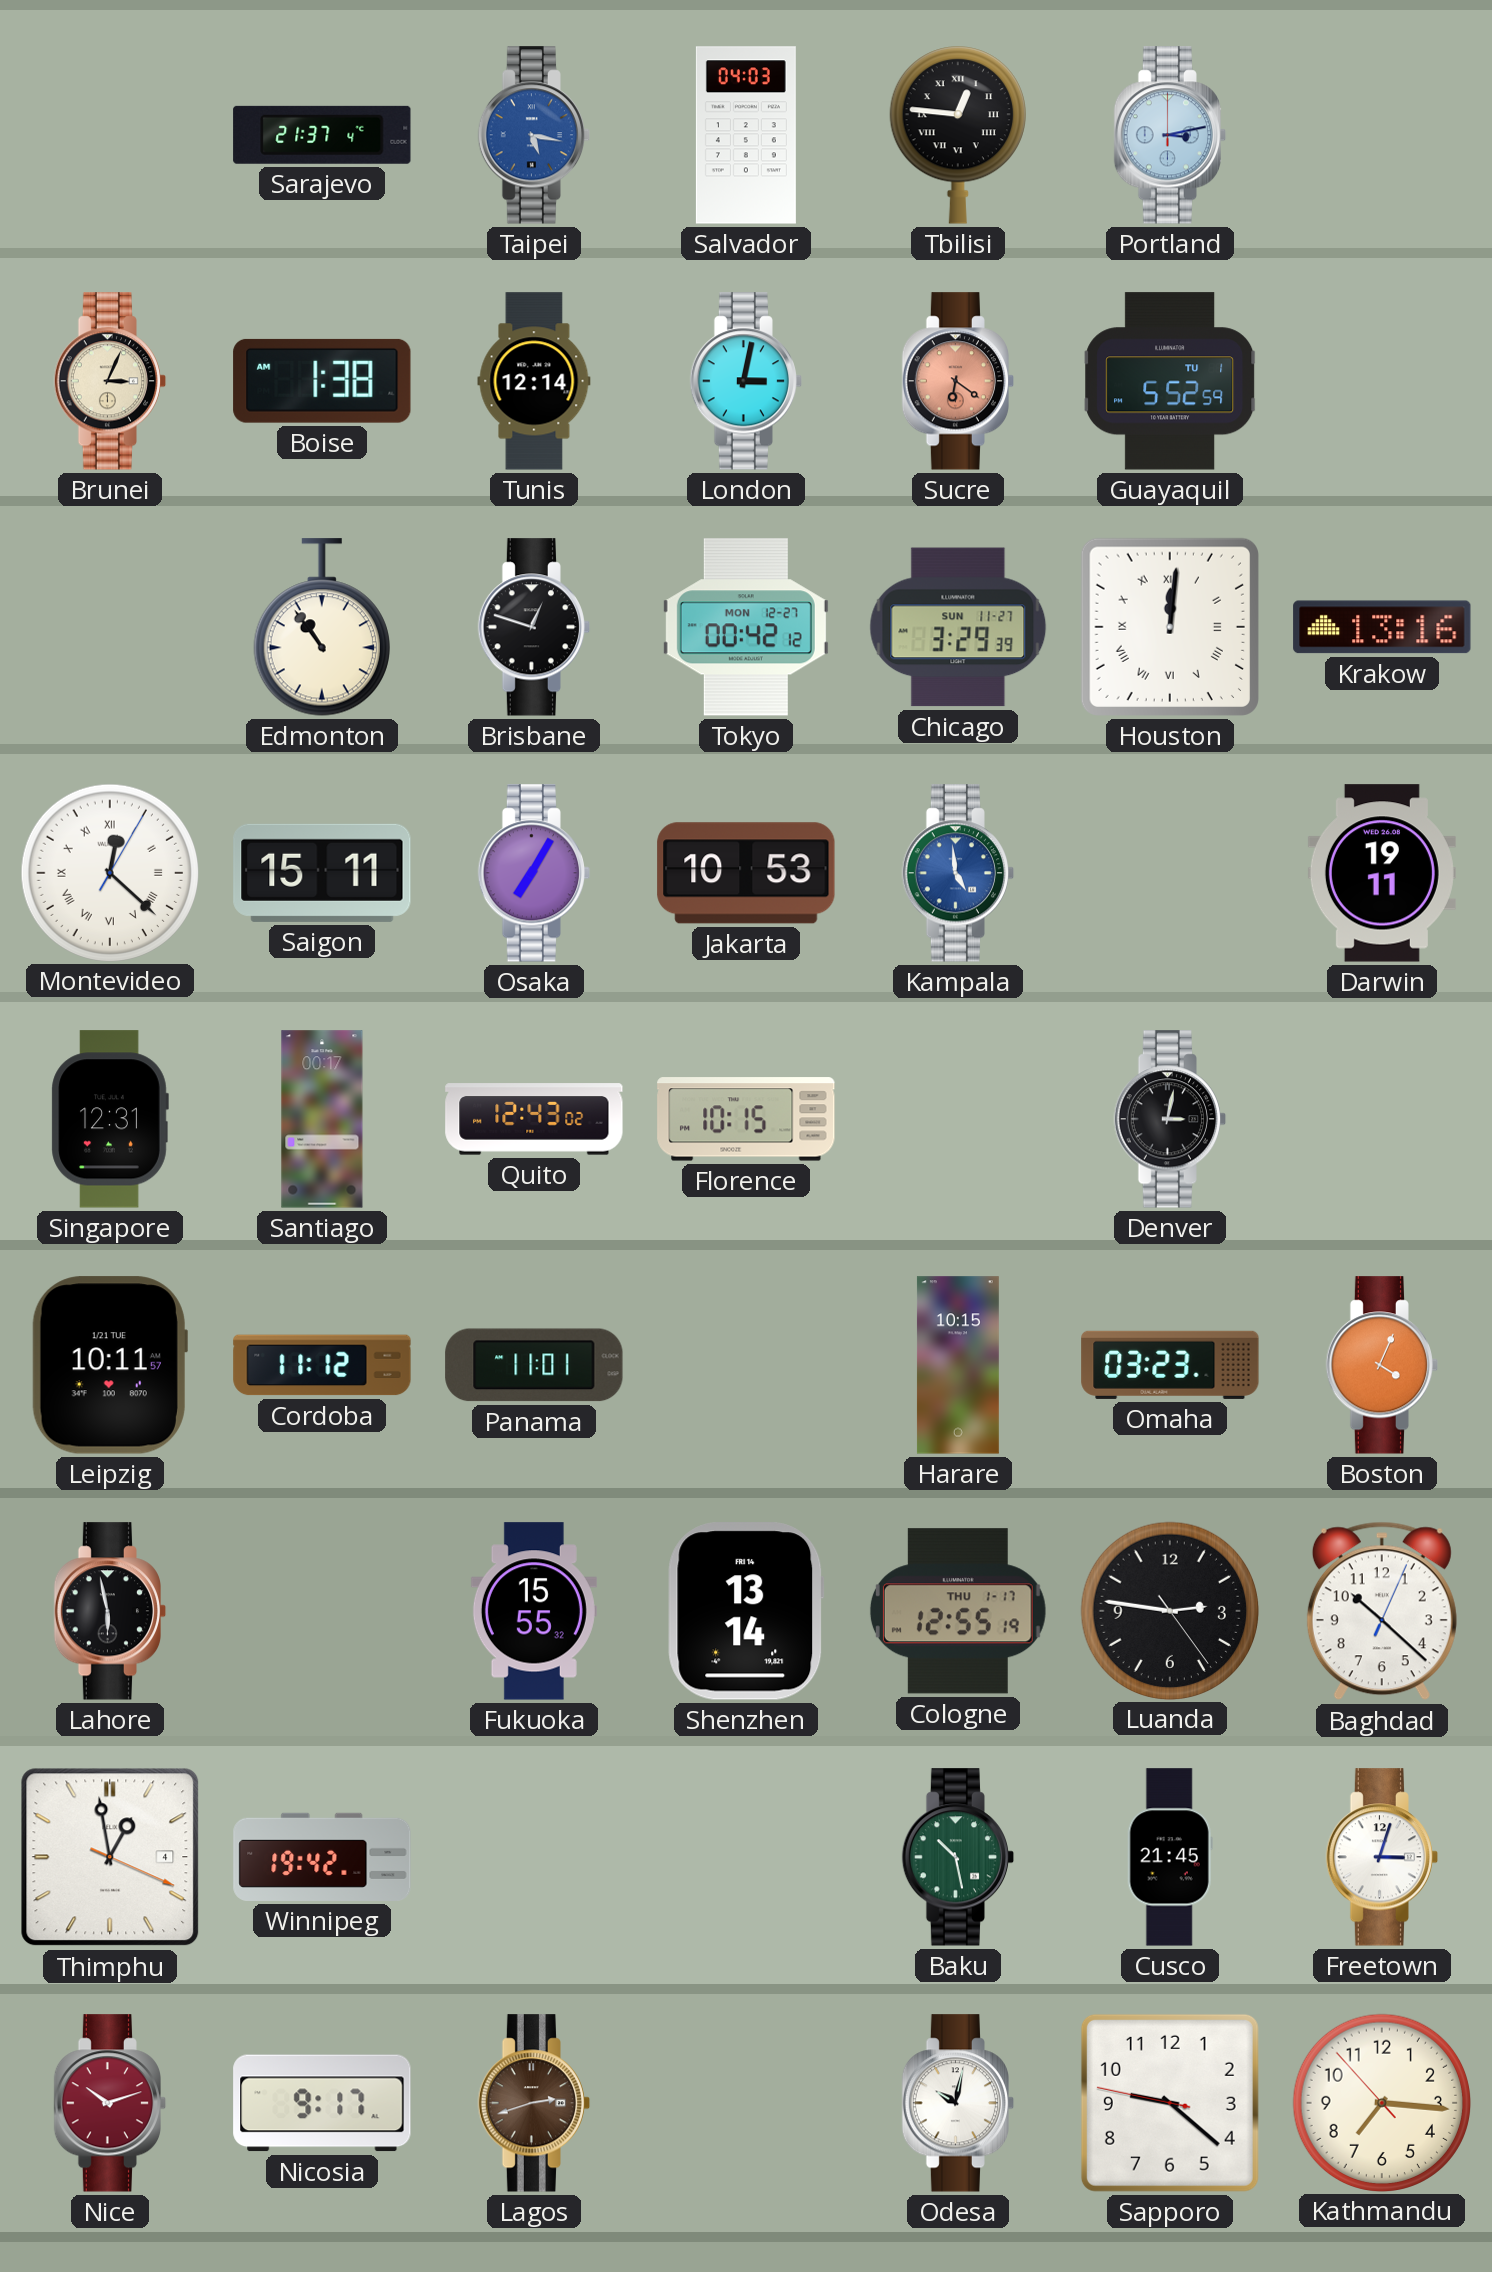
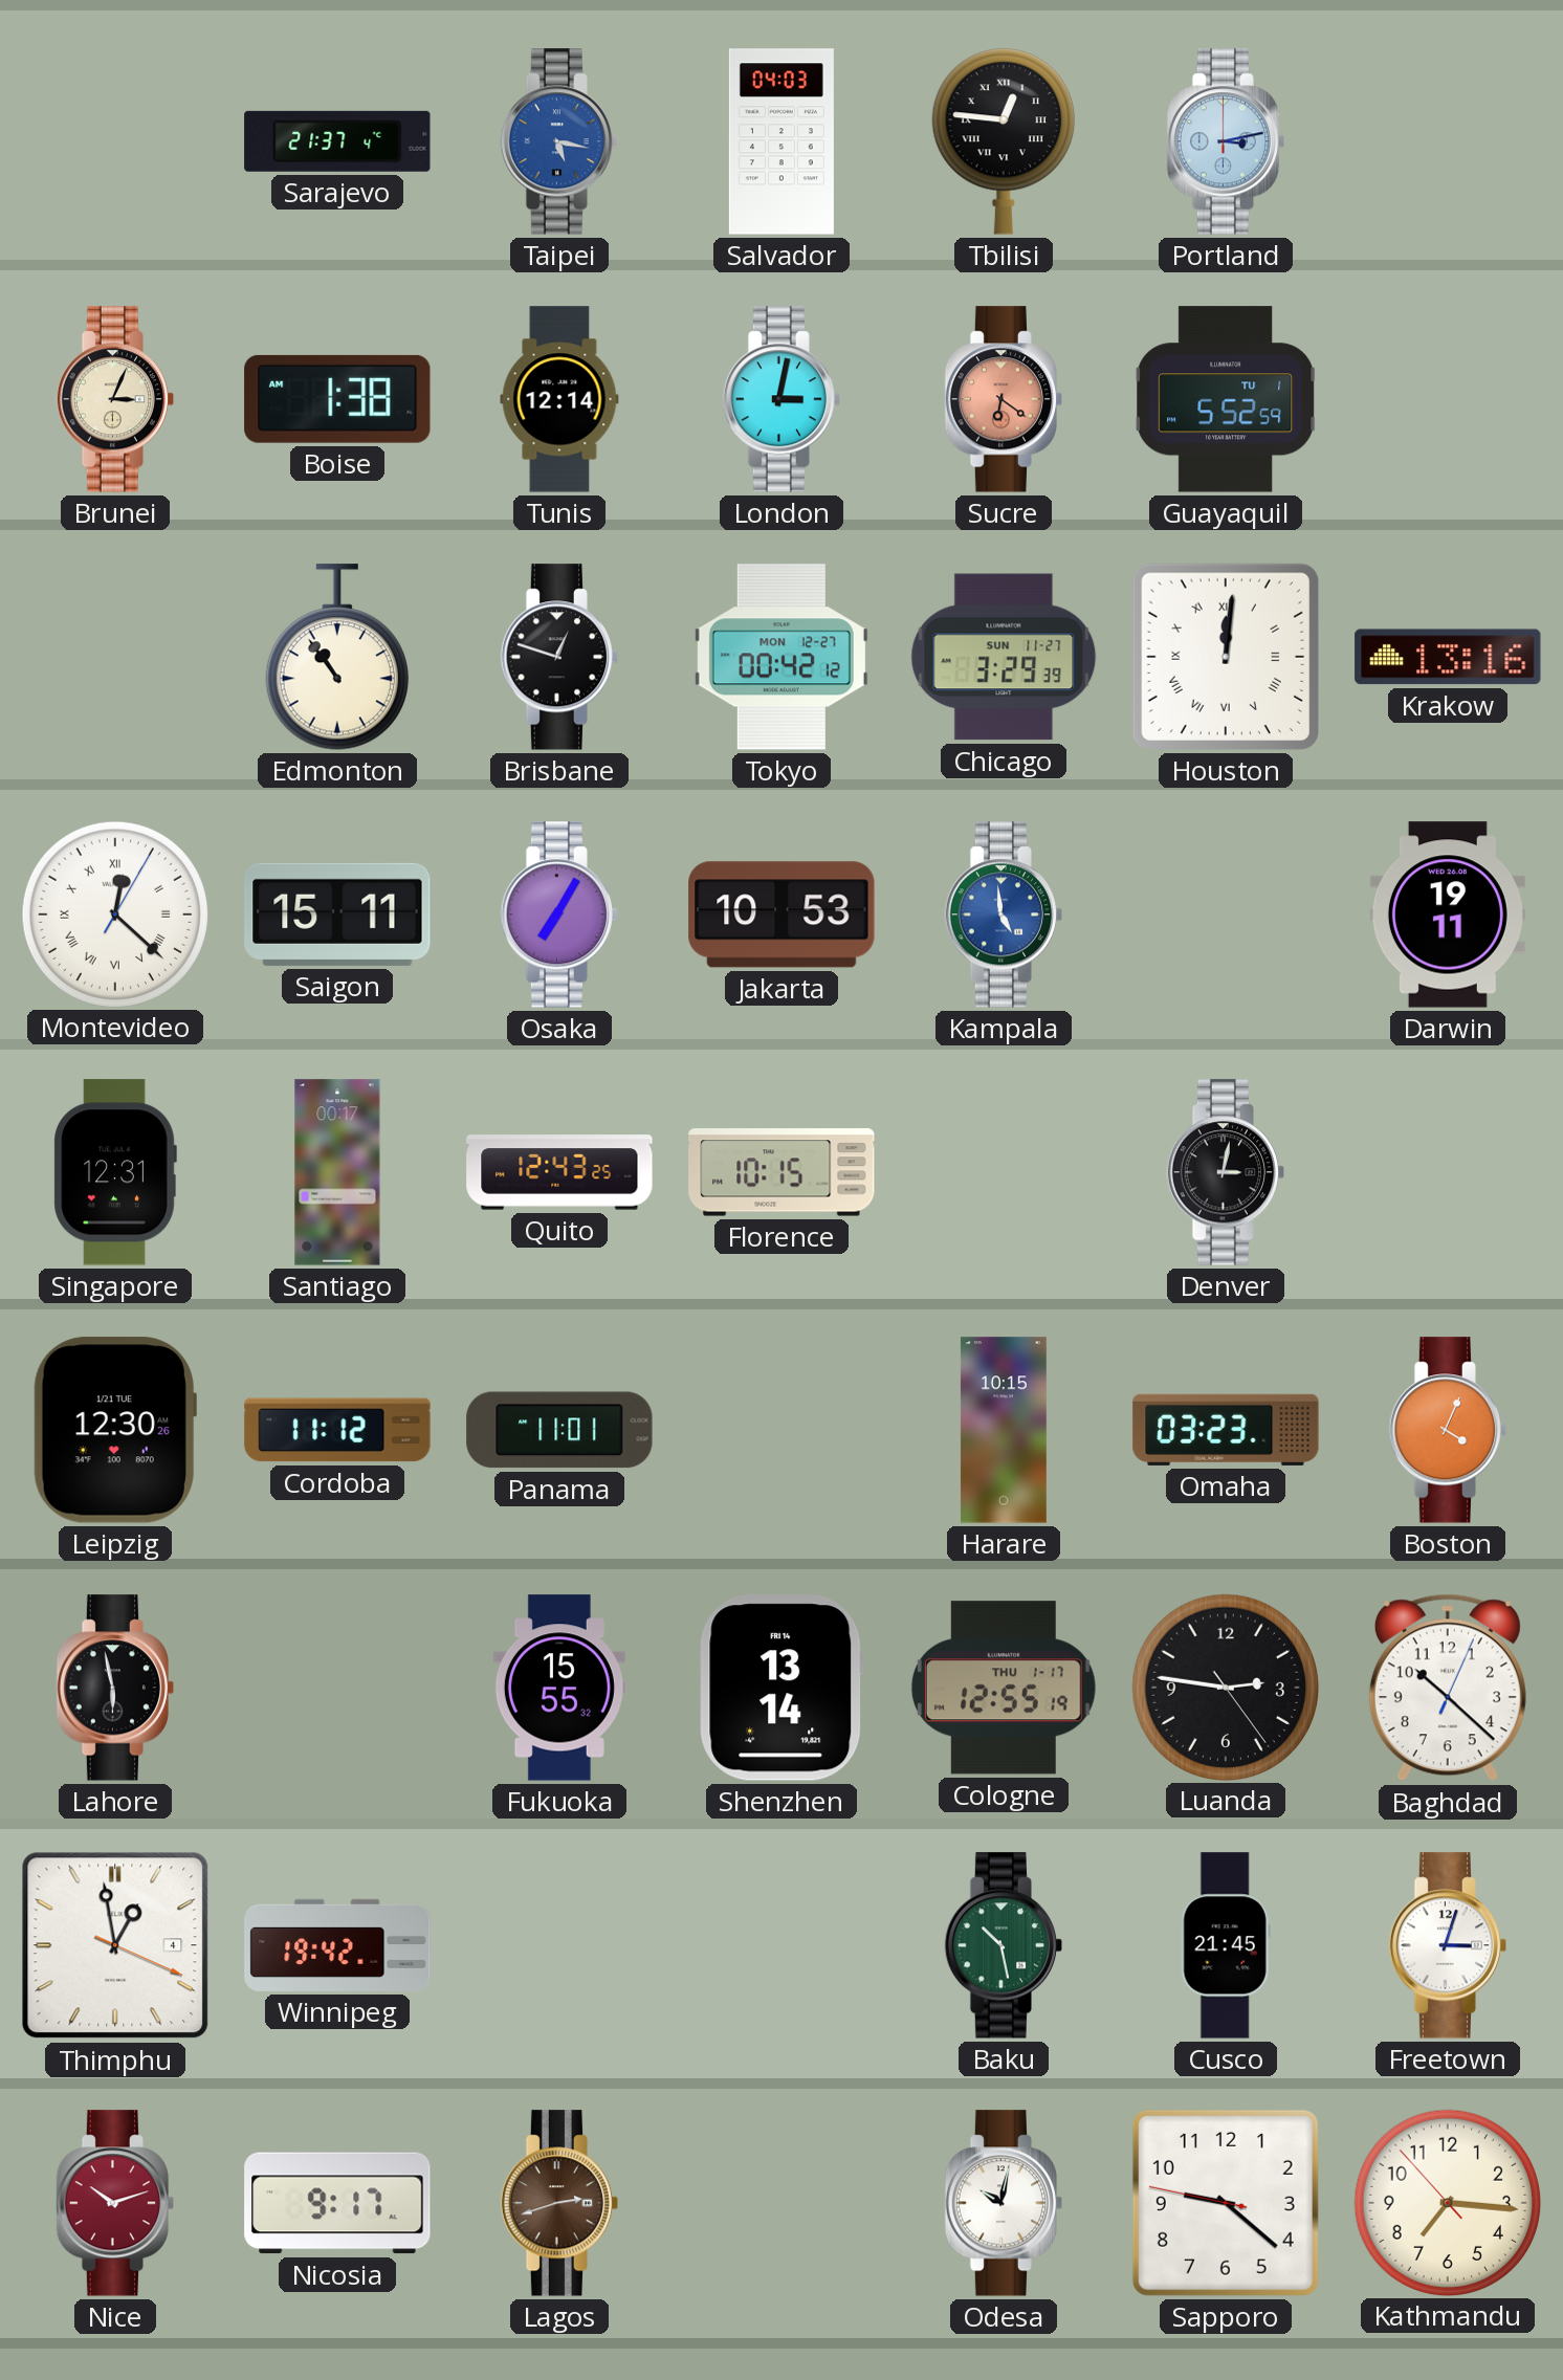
Quito: 12:43:02 -> 12:43:25 (559, 1172)
Leipzig: 10:11 -> 12:30 (115, 1430)
